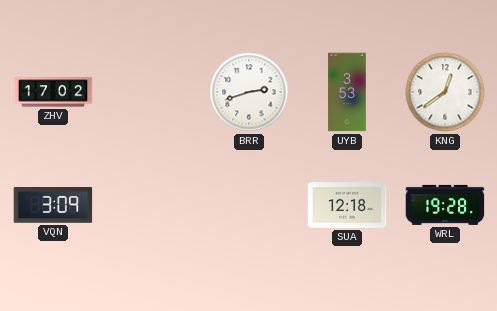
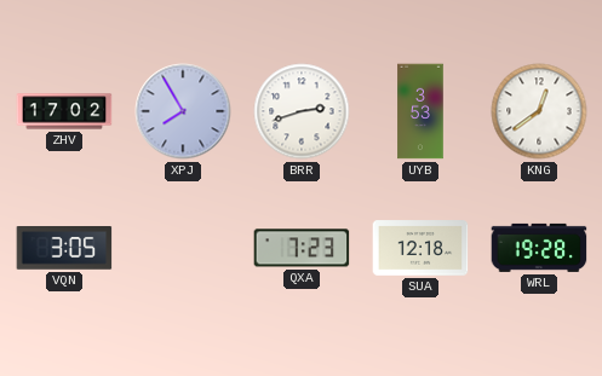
XPJ: none -> 7:55 (183, 111)
VQN: 3:09 -> 3:05 (64, 249)
QXA: none -> 7:23 (302, 248)
